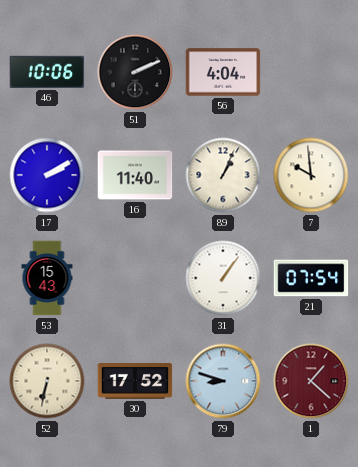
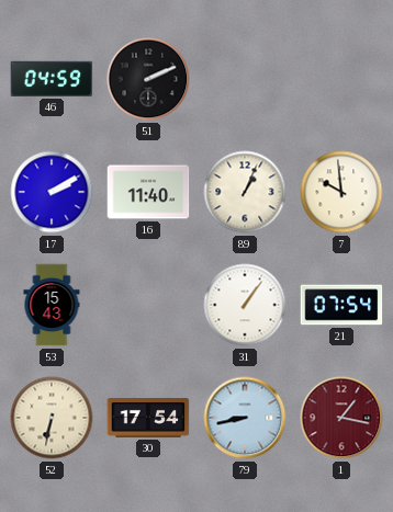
46: 10:06 -> 04:59 (52, 79)
56: 4:04 -> none (223, 72)
30: 17:52 -> 17:54 (148, 419)
79: 8:48 -> 8:43 (245, 418)
1: 1:22 -> 1:17 (341, 418)
